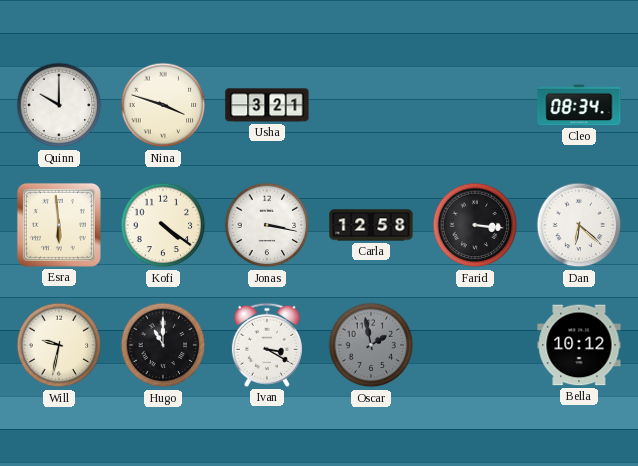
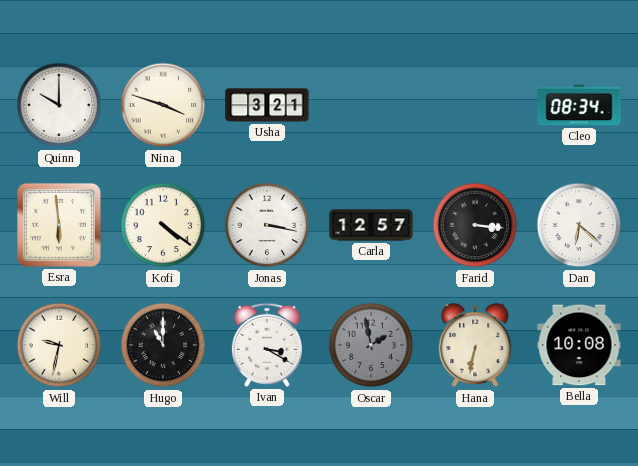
Carla: 12:58 -> 12:57 (371, 225)
Hana: none -> 6:32 (475, 346)
Bella: 10:12 -> 10:08 (579, 345)
